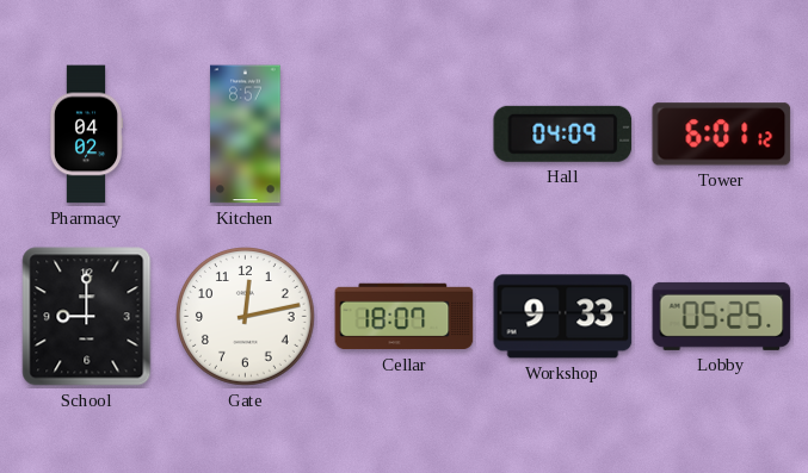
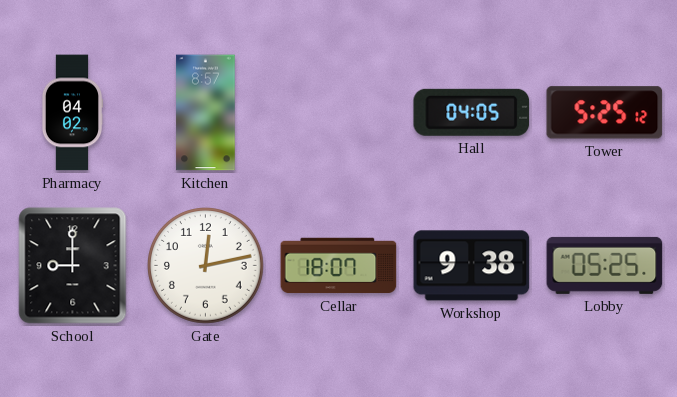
Hall: 04:09 -> 04:05 (472, 112)
Tower: 6:01 -> 5:25 (605, 113)
Workshop: 9:33 -> 9:38 (472, 266)
